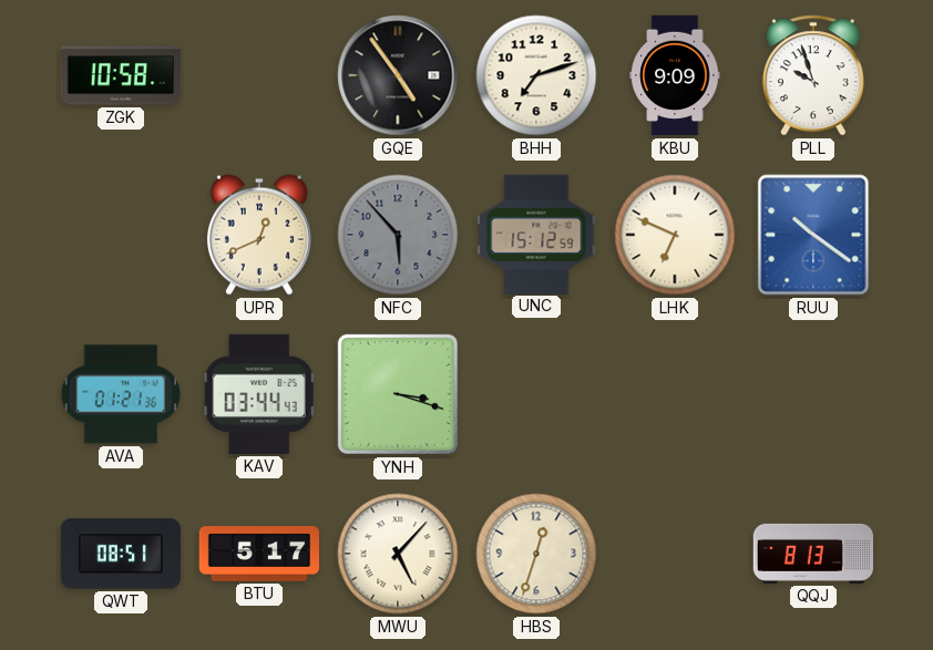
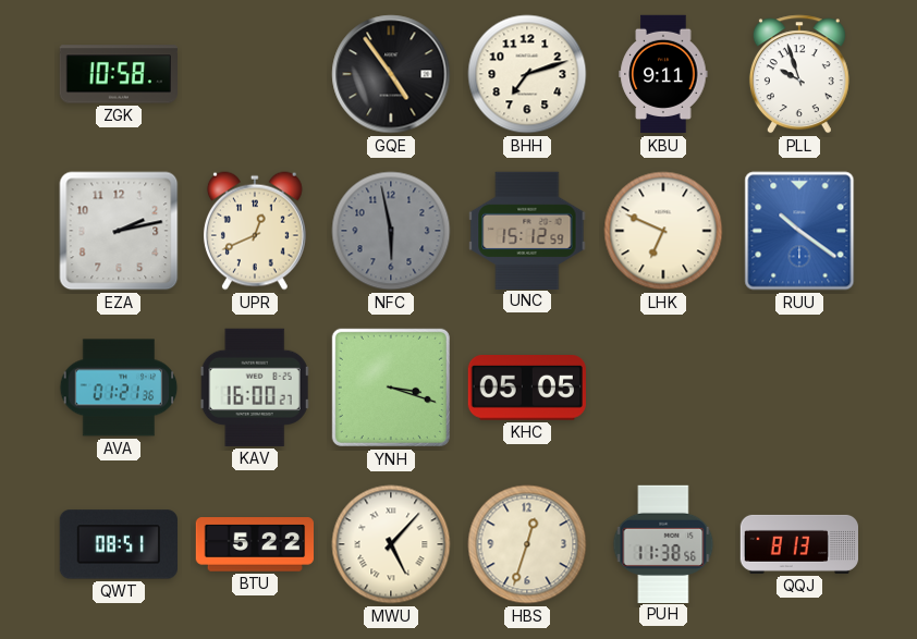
KBU: 9:09 -> 9:11 (663, 74)
EZA: none -> 2:13 (119, 231)
NFC: 5:53 -> 5:58 (391, 231)
KAV: 03:44 -> 16:00 (255, 388)
KHC: none -> 05:05 (527, 389)
BTU: 5:17 -> 5:22 (254, 544)
PUH: none -> 11:38 (663, 543)
